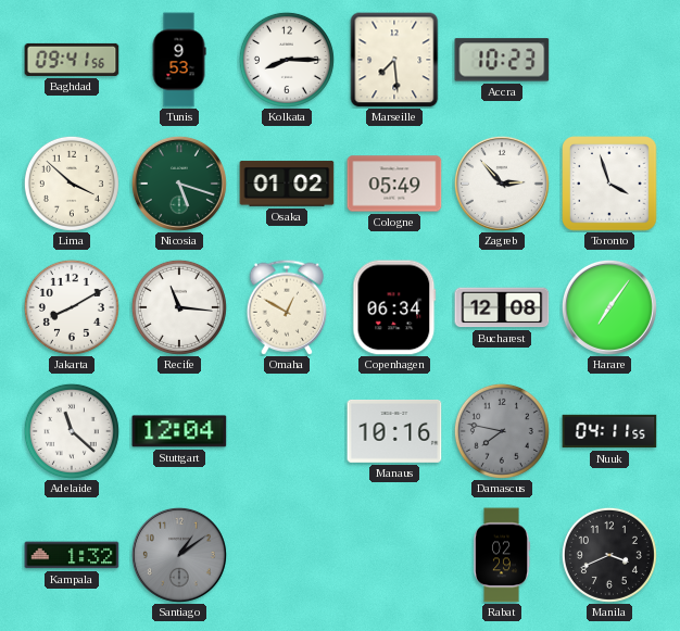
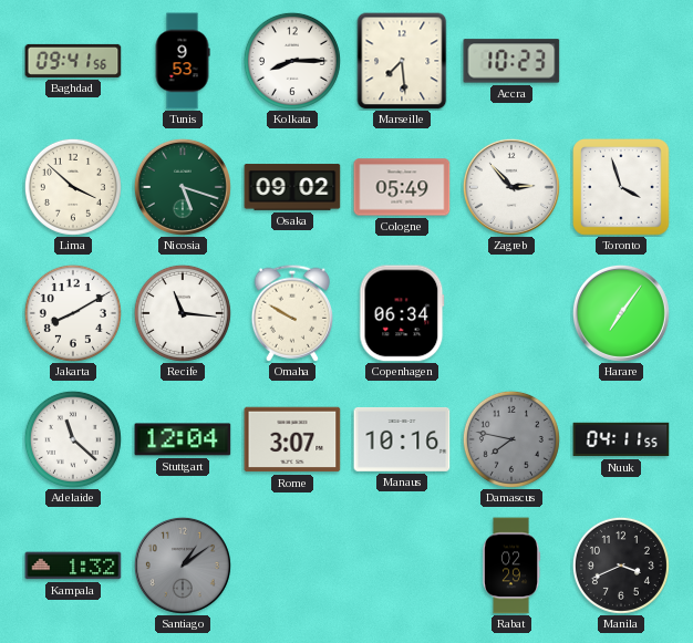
Osaka: 01:02 -> 09:02 (292, 187)
Omaha: 12:50 -> 9:50 (291, 313)
Bucharest: 12:08 -> none (502, 307)
Rome: none -> 3:07 (292, 439)
